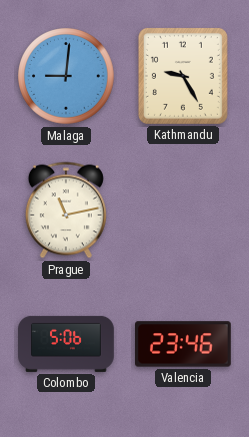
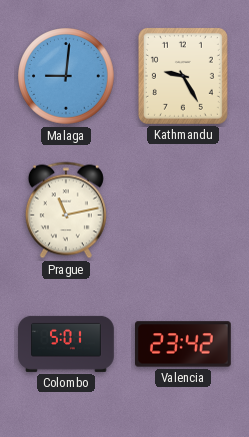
Colombo: 5:06 -> 5:01 (66, 344)
Valencia: 23:46 -> 23:42 (184, 344)
